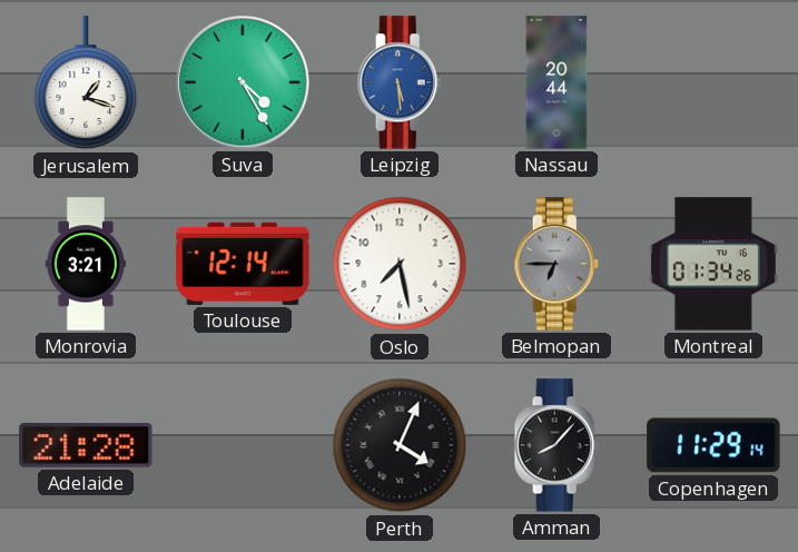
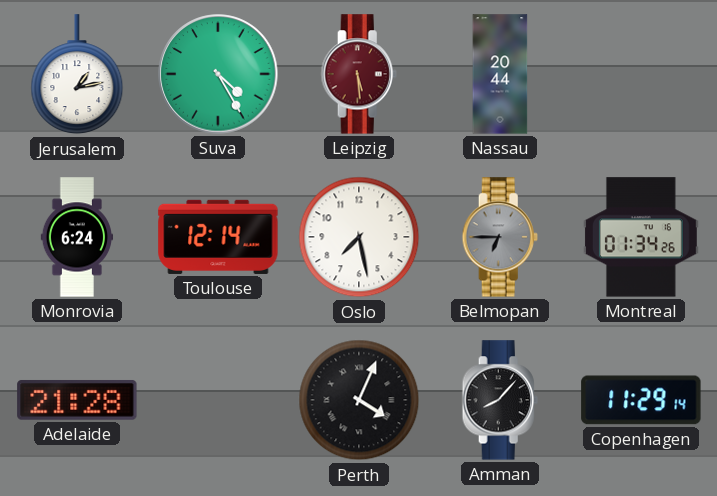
Jerusalem: 1:18 -> 1:13 (77, 75)
Leipzig dial: blue -> burgundy (359, 74)
Monrovia: 3:21 -> 6:24 (76, 237)
